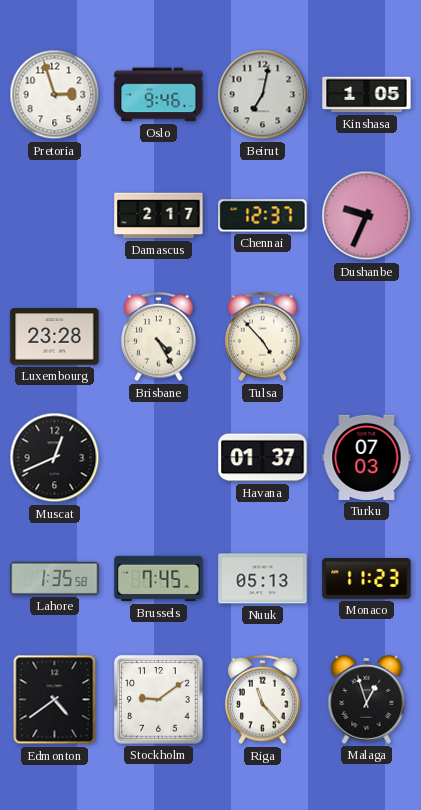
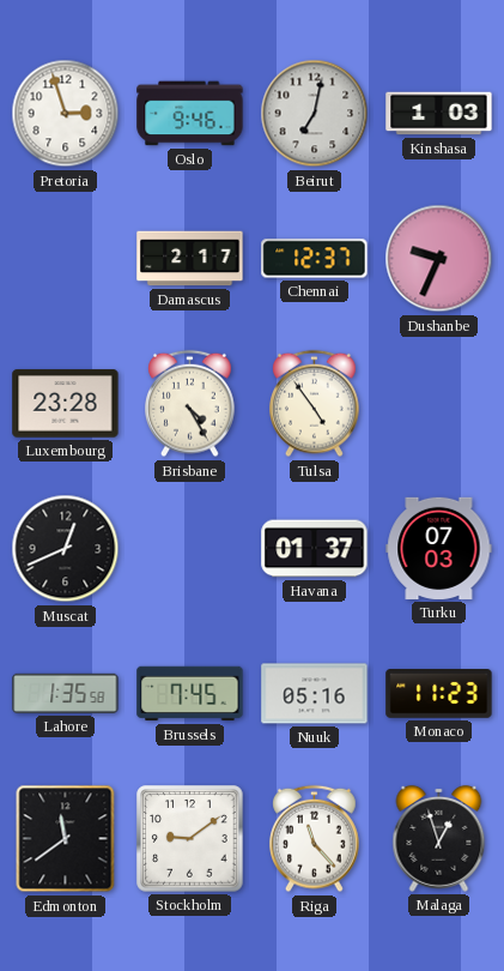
Kinshasa: 1:05 -> 1:03 (439, 114)
Tulsa: 4:53 -> 4:54 (315, 404)
Nuuk: 05:13 -> 05:16 (315, 694)
Edmonton: 4:39 -> 11:39 (66, 839)
